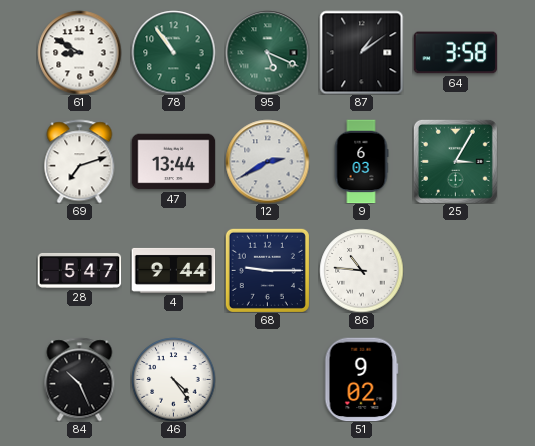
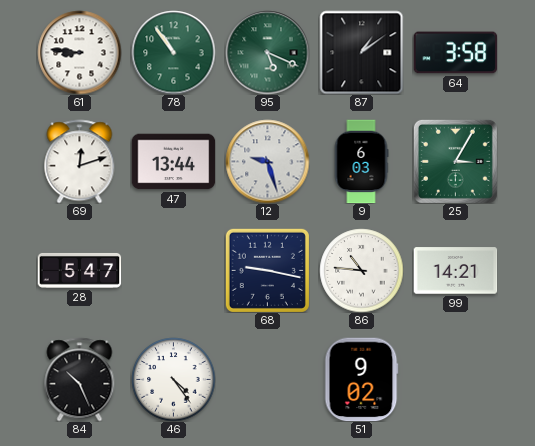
61: 8:50 -> 8:46 (79, 52)
69: 7:12 -> 12:12 (80, 161)
12: 2:40 -> 9:27 (267, 161)
4: 9:44 -> none (173, 270)
68: 9:15 -> 9:17 (267, 270)
99: none -> 14:21 (455, 271)
